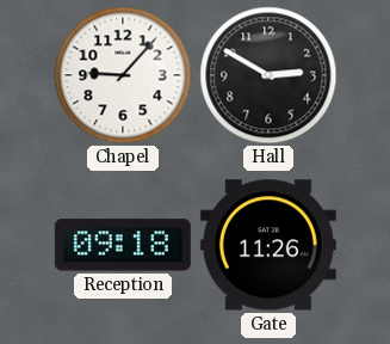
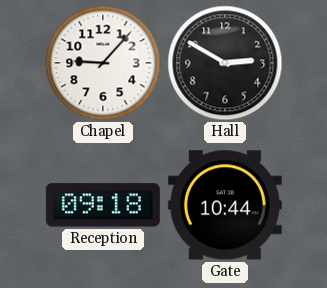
Gate: 11:26 -> 10:44 (225, 205)
